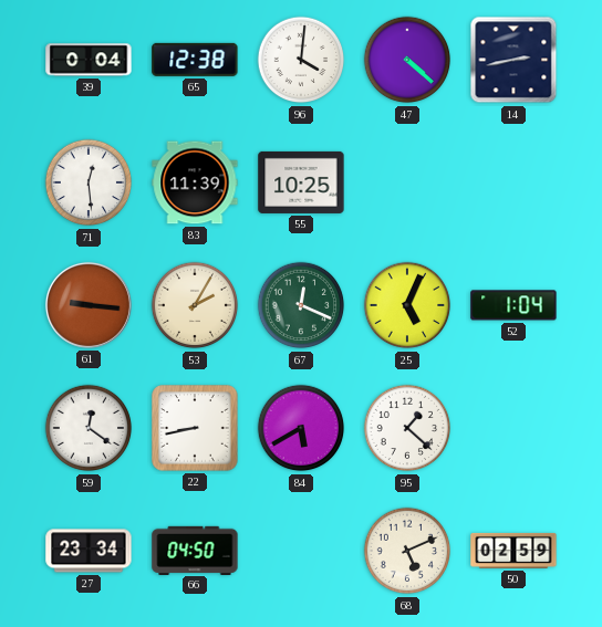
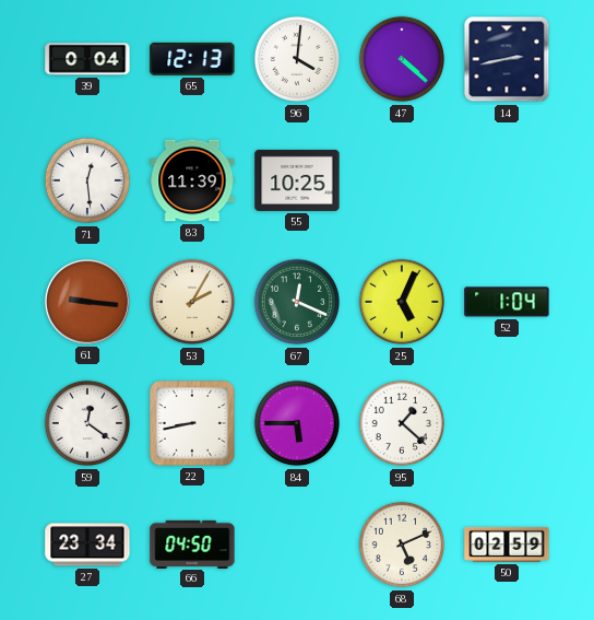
65: 12:38 -> 12:13 (192, 59)
84: 5:40 -> 5:45 (297, 423)
